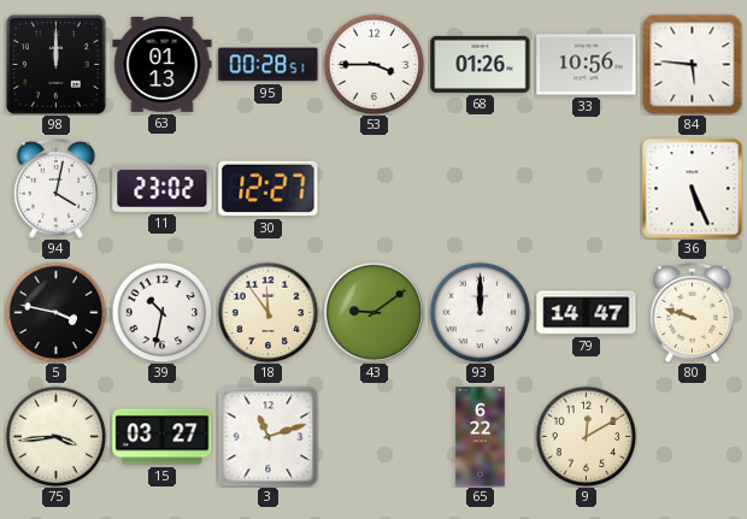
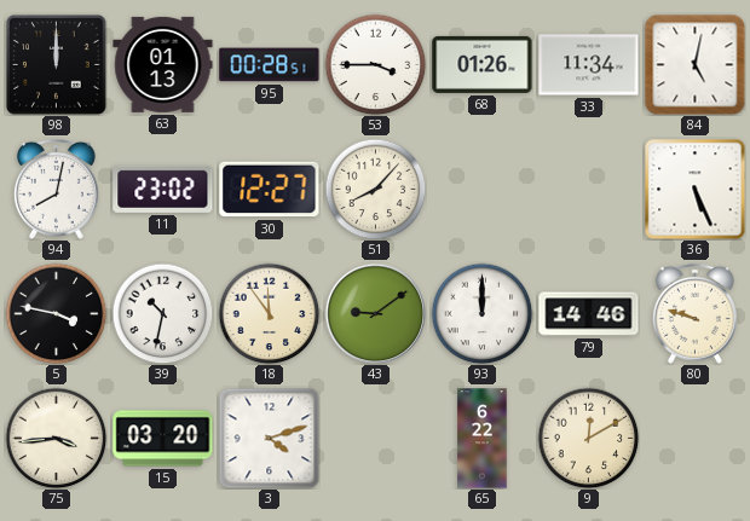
33: 10:56 -> 11:34 (589, 65)
84: 5:46 -> 5:02 (694, 64)
94: 4:02 -> 8:02 (56, 189)
51: none -> 8:07 (375, 189)
79: 14:47 -> 14:46 (589, 314)
15: 03:27 -> 03:20 (163, 439)
3: 11:12 -> 4:12 (269, 438)
